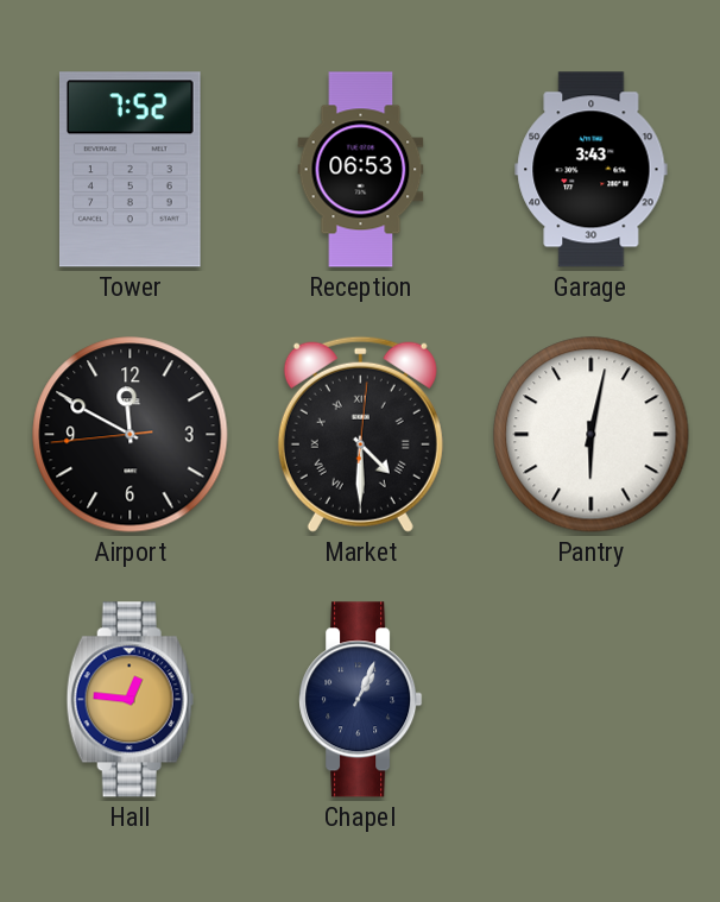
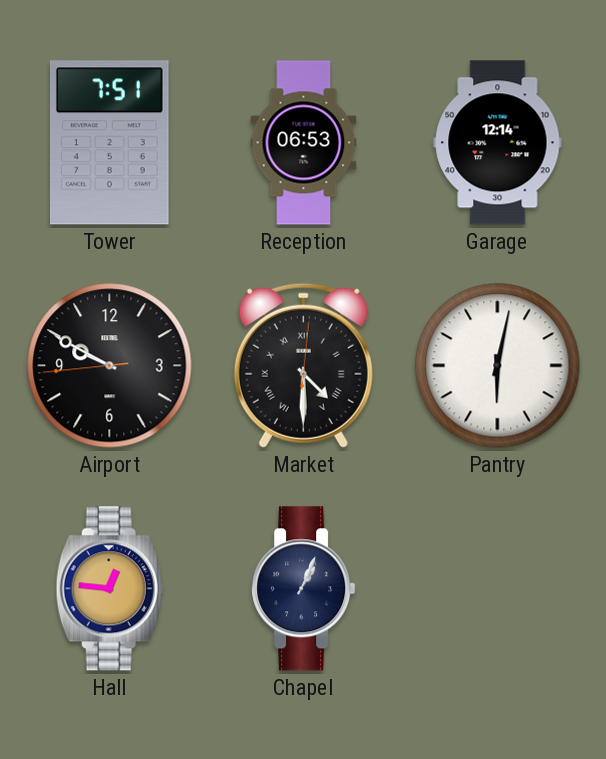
Tower: 7:52 -> 7:51 (109, 143)
Garage: 3:43 -> 12:14 (498, 143)
Airport: 11:49 -> 9:49 (110, 366)
